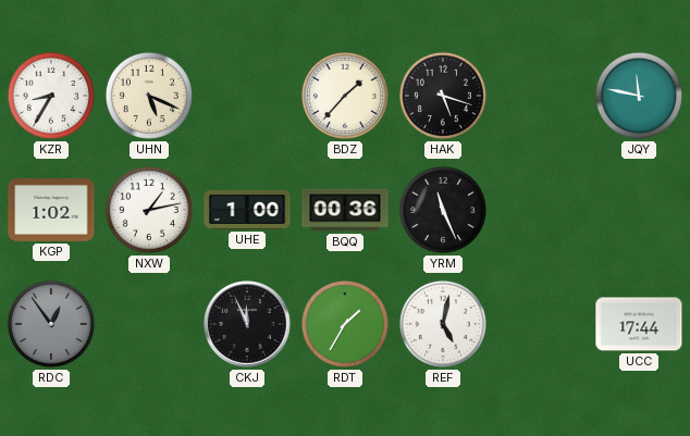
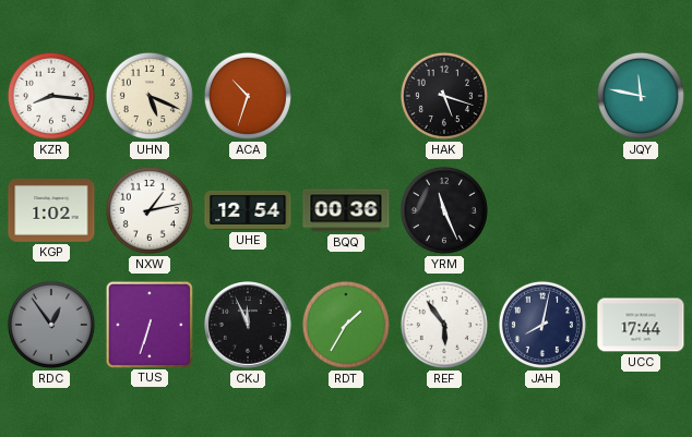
KZR: 8:35 -> 8:16 (51, 96)
ACA: none -> 10:33 (248, 96)
BDZ: 1:37 -> none (345, 96)
UHE: 1:00 -> 12:54 (248, 210)
TUS: none -> 6:33 (148, 324)
REF: 5:02 -> 5:54 (444, 325)
JAH: none -> 8:02 (542, 325)
